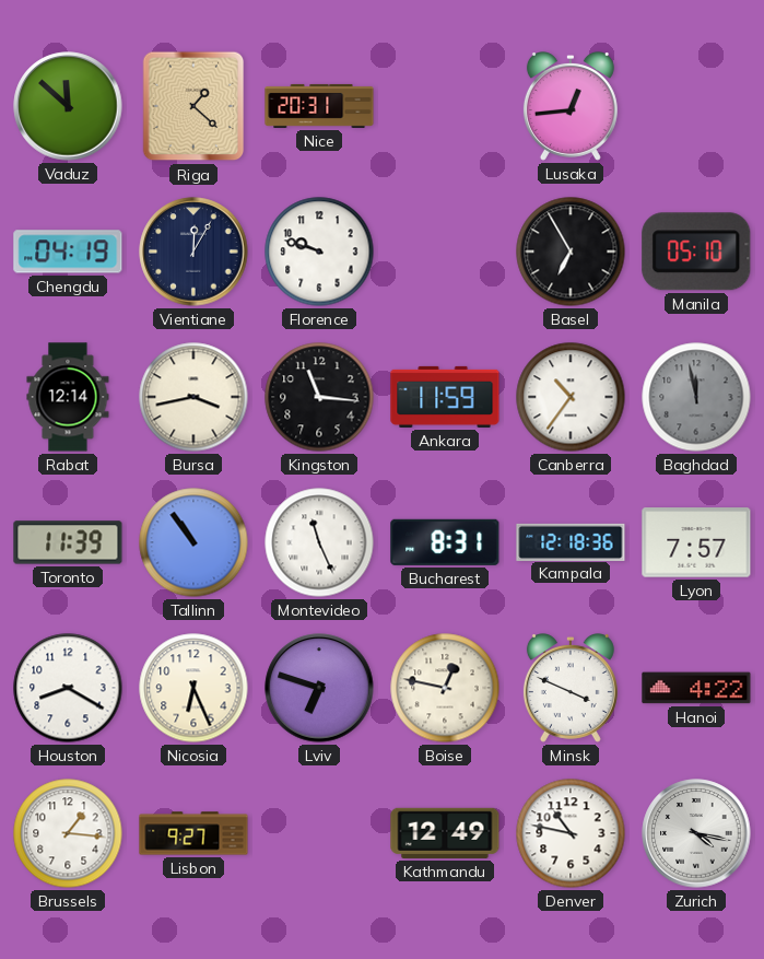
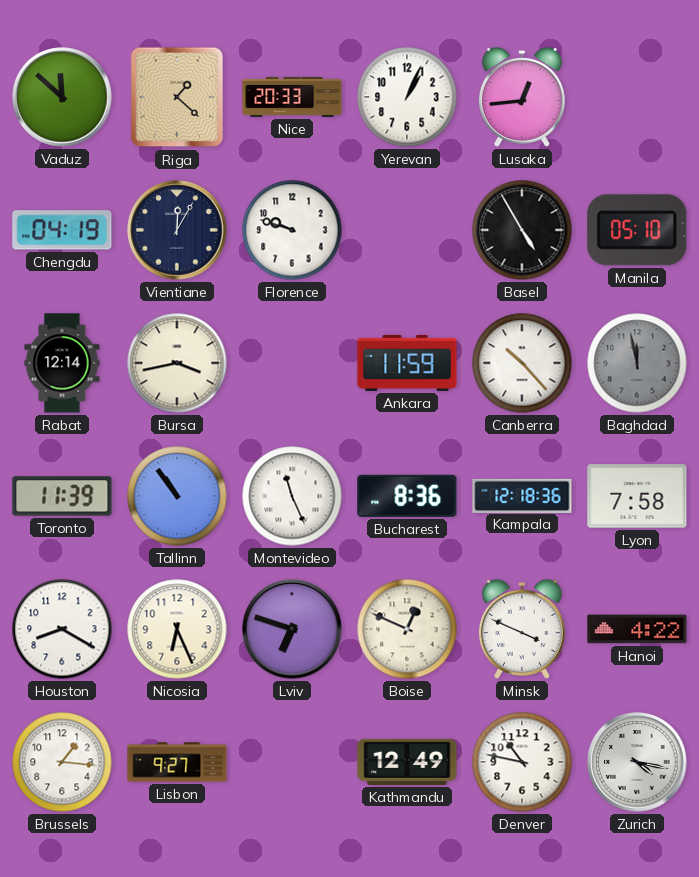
Nice: 20:31 -> 20:33 (292, 97)
Yerevan: none -> 1:04 (407, 97)
Basel: 6:55 -> 4:55 (522, 230)
Kingston: 11:16 -> none (319, 397)
Canberra: 10:36 -> 10:23 (522, 363)
Bucharest: 8:31 -> 8:36 (407, 496)
Lyon: 7:57 -> 7:58 (637, 496)
Boise: 12:47 -> 12:49 (407, 629)
